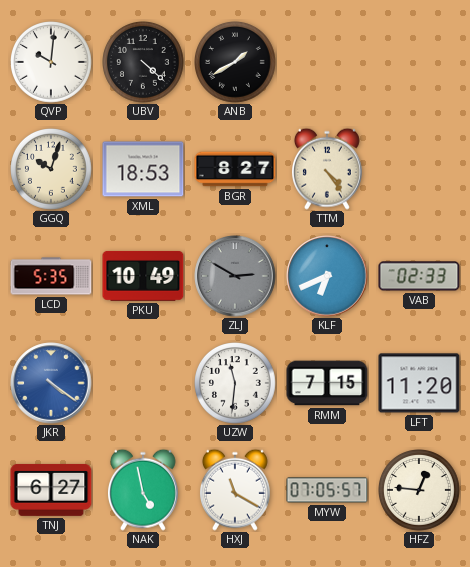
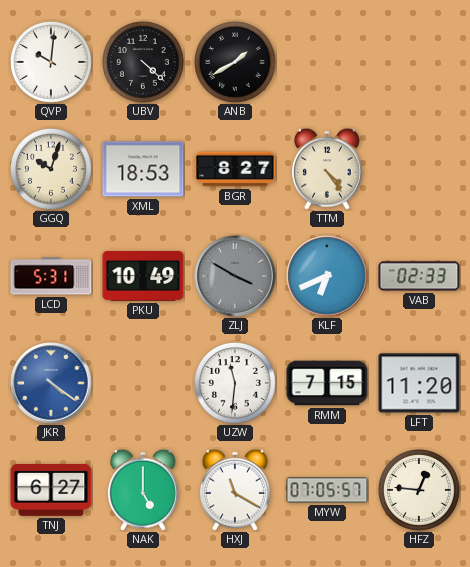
LCD: 5:35 -> 5:31 (51, 276)
ZLJ: 2:50 -> 3:50 (235, 276)
NAK: 4:58 -> 5:00 (143, 490)
